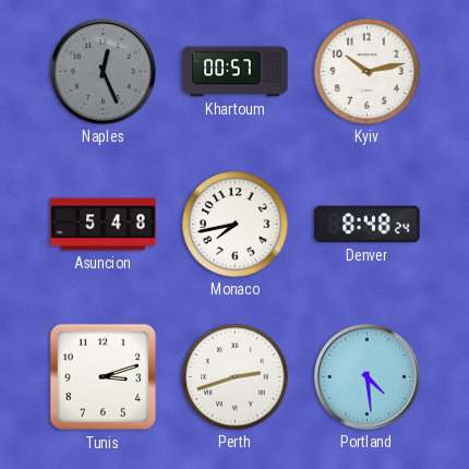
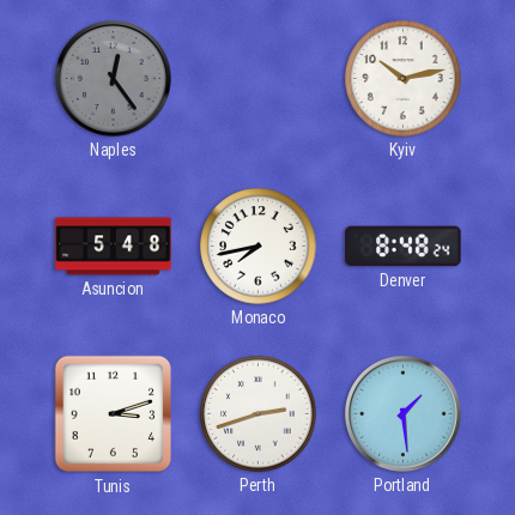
Naples: 12:26 -> 12:24 (114, 79)
Khartoum: 00:57 -> none (236, 72)
Portland: 4:29 -> 1:29 (404, 414)
